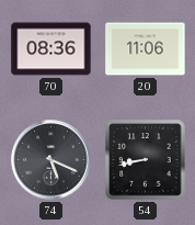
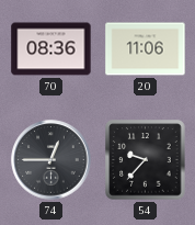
74: 5:19 -> 12:45 (51, 160)
54: 8:43 -> 9:37 (146, 160)
